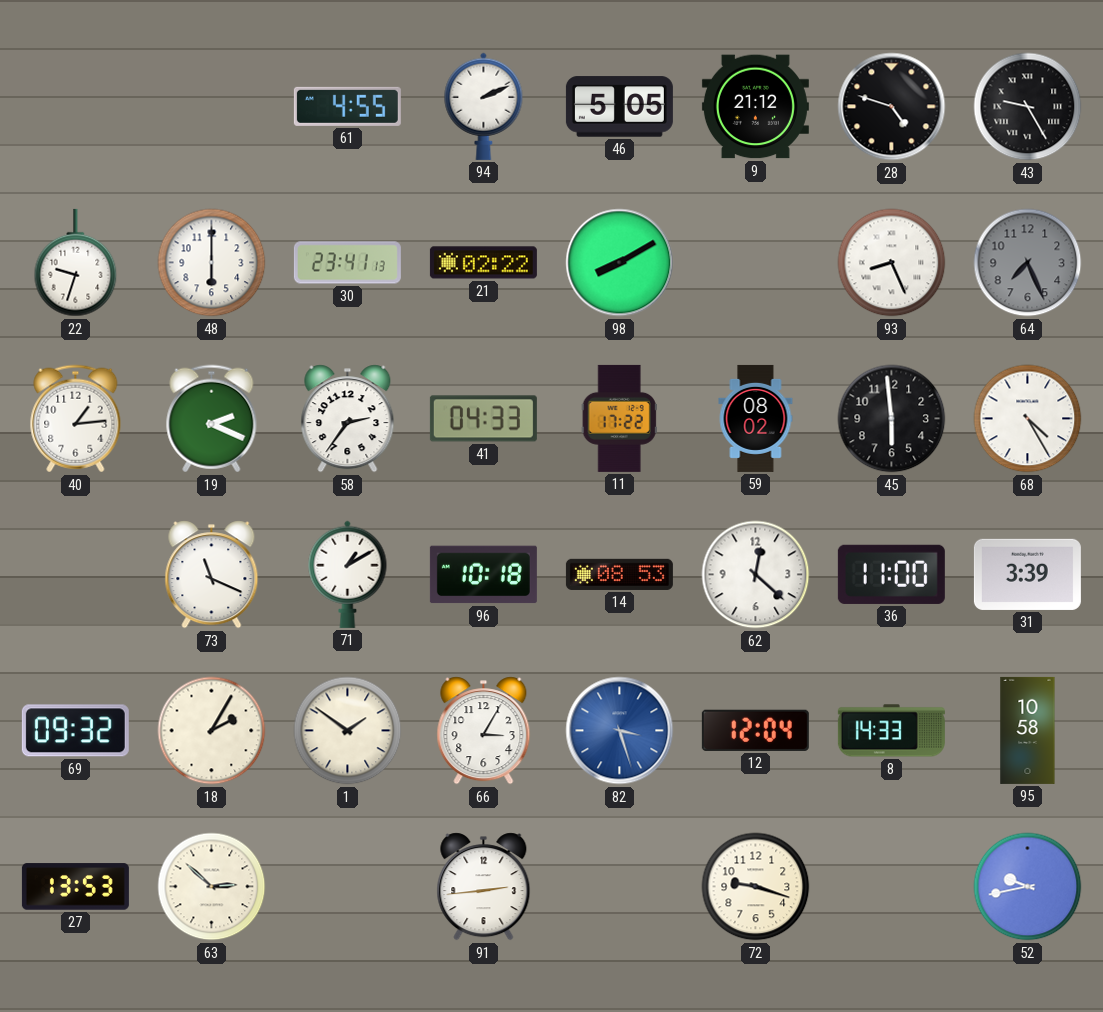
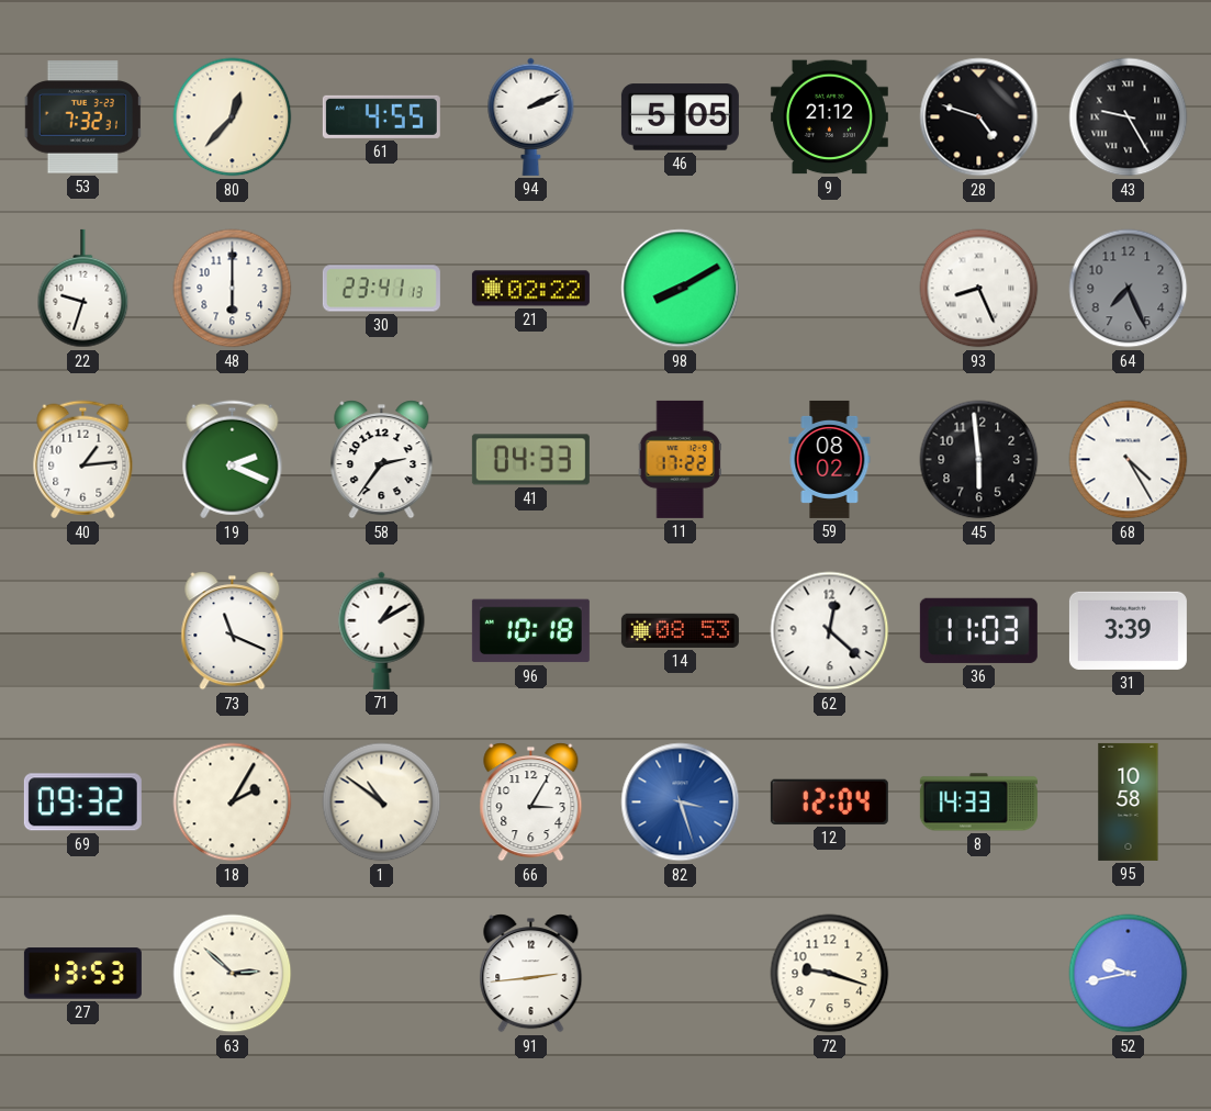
53: none -> 7:32 (82, 117)
80: none -> 12:37 (233, 117)
36: 11:00 -> 11:03 (978, 630)
1: 1:51 -> 10:51 (382, 803)
